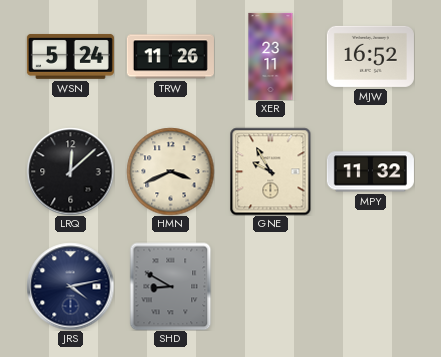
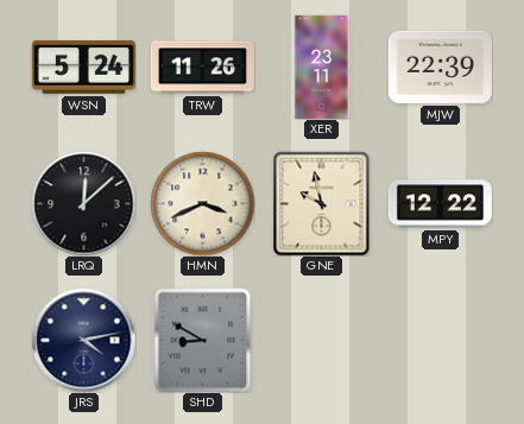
MJW: 16:52 -> 22:39 (440, 67)
GNE: 9:55 -> 9:58 (322, 203)
MPY: 11:32 -> 12:22 (440, 204)
